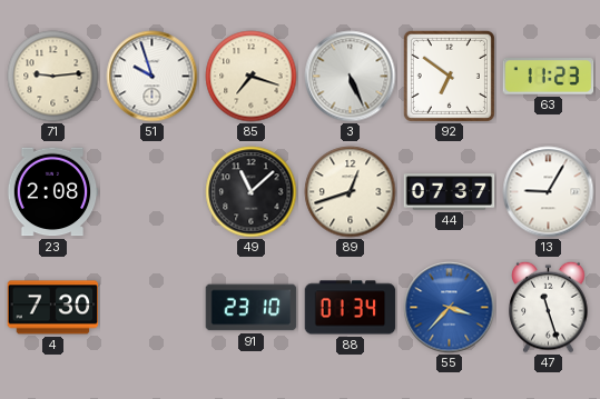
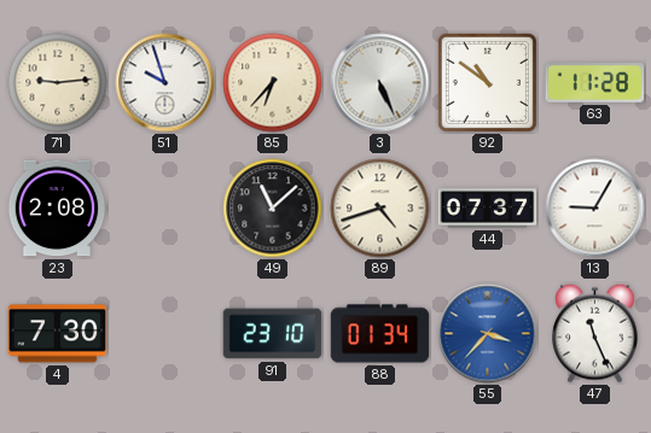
85: 7:18 -> 6:37 (273, 83)
92: 6:51 -> 10:51 (487, 82)
63: 11:23 -> 11:28 (595, 83)
89: 12:42 -> 4:42 (380, 209)
47: 11:27 -> 11:26 (595, 333)
